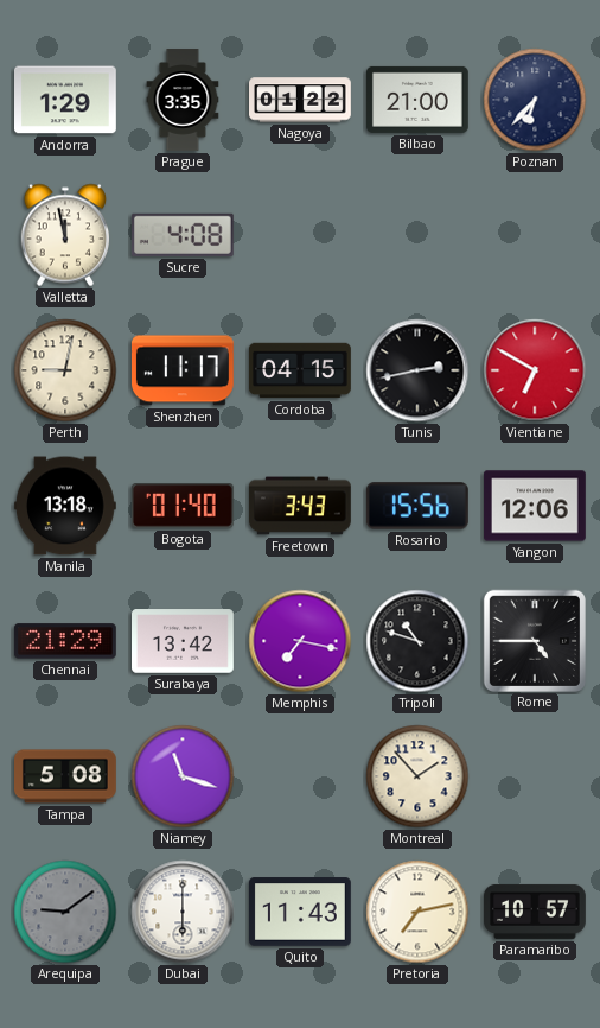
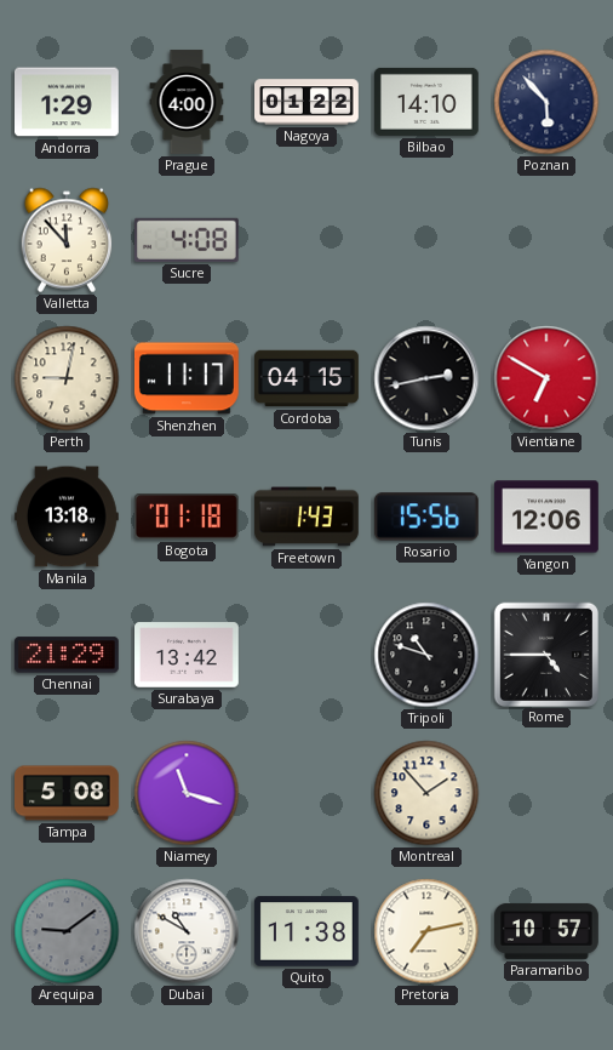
Prague: 3:35 -> 4:00 (187, 102)
Bilbao: 21:00 -> 14:10 (428, 102)
Poznan: 6:37 -> 5:53 (546, 102)
Valletta: 11:58 -> 11:53 (67, 240)
Bogota: 01:40 -> 01:18 (187, 517)
Freetown: 3:43 -> 1:43 (308, 517)
Memphis: 7:17 -> none (300, 641)
Dubai: 6:00 -> 10:50 (187, 931)
Quito: 11:43 -> 11:38 (308, 931)
